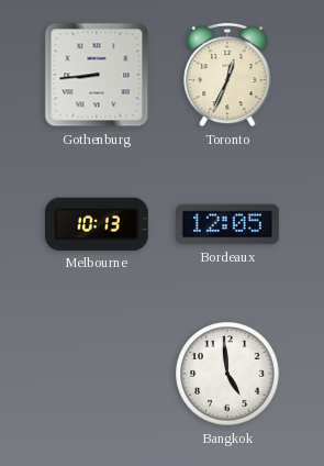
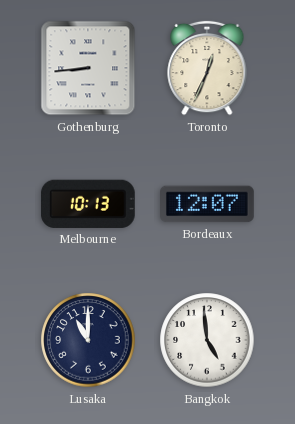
Bordeaux: 12:05 -> 12:07 (208, 204)
Lusaka: none -> 11:00 (88, 340)
